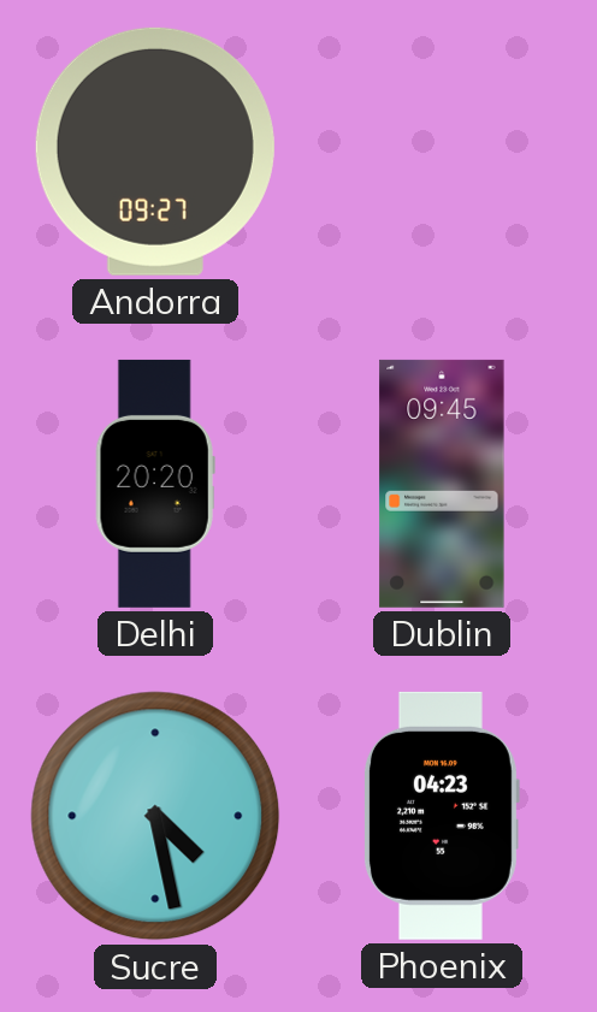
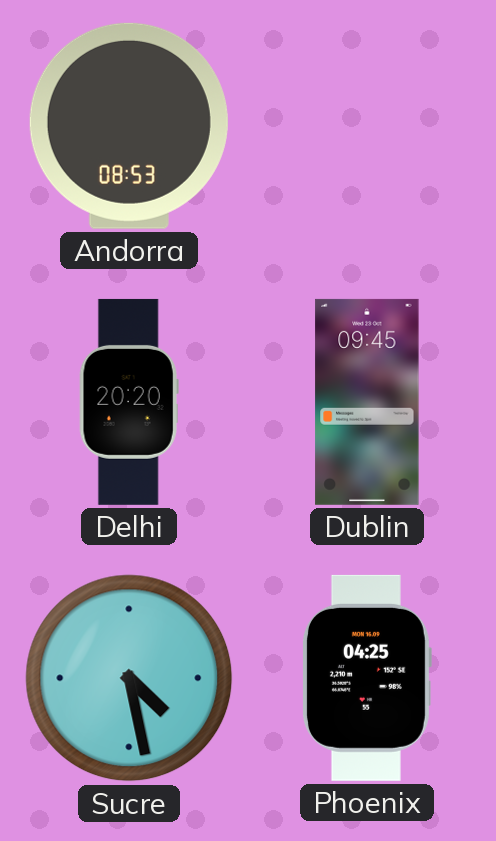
Andorra: 09:27 -> 08:53 (129, 126)
Phoenix: 04:23 -> 04:25 (366, 678)
